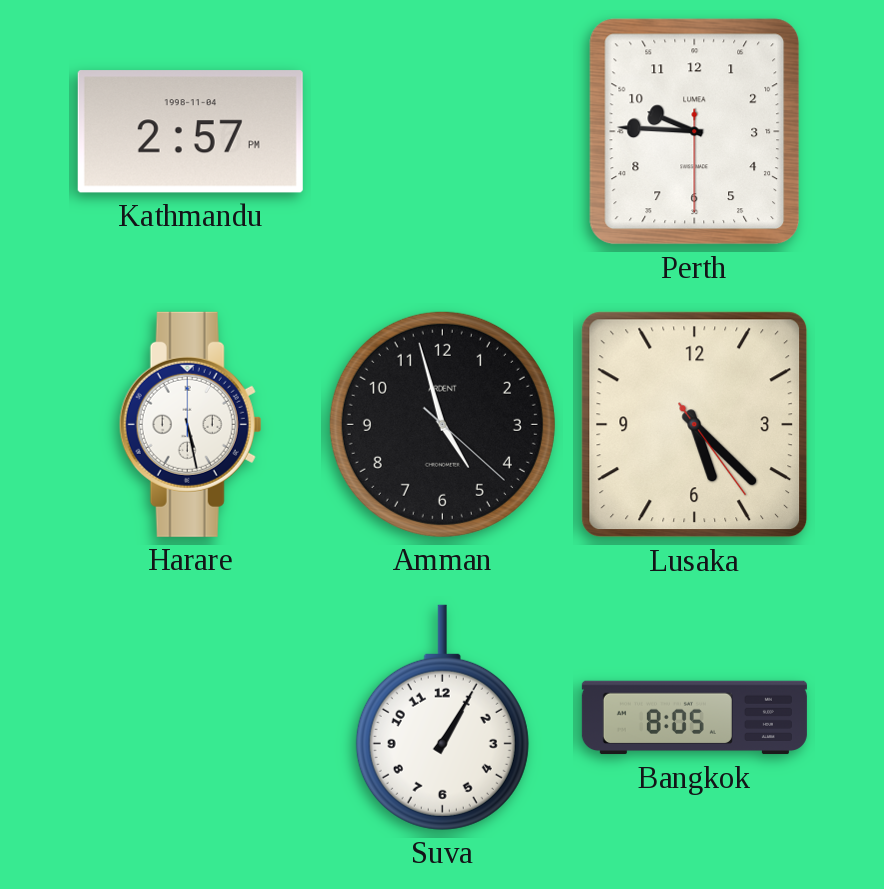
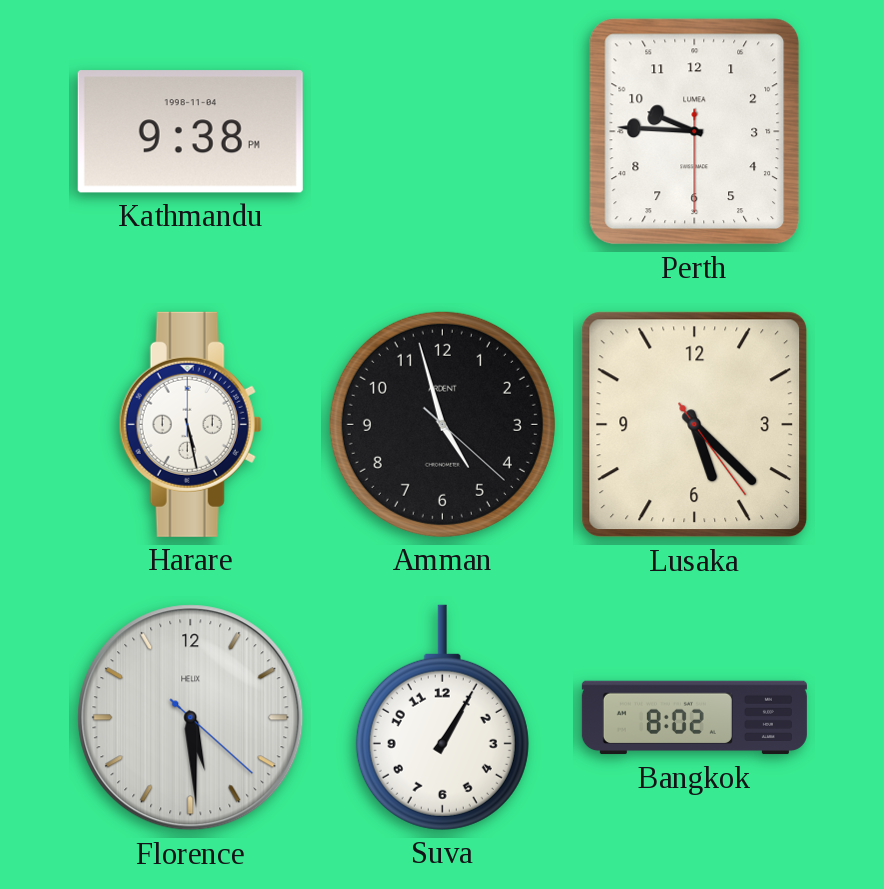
Kathmandu: 2:57 -> 9:38 (190, 132)
Florence: none -> 5:29 (191, 718)
Bangkok: 8:05 -> 8:02 (694, 718)
